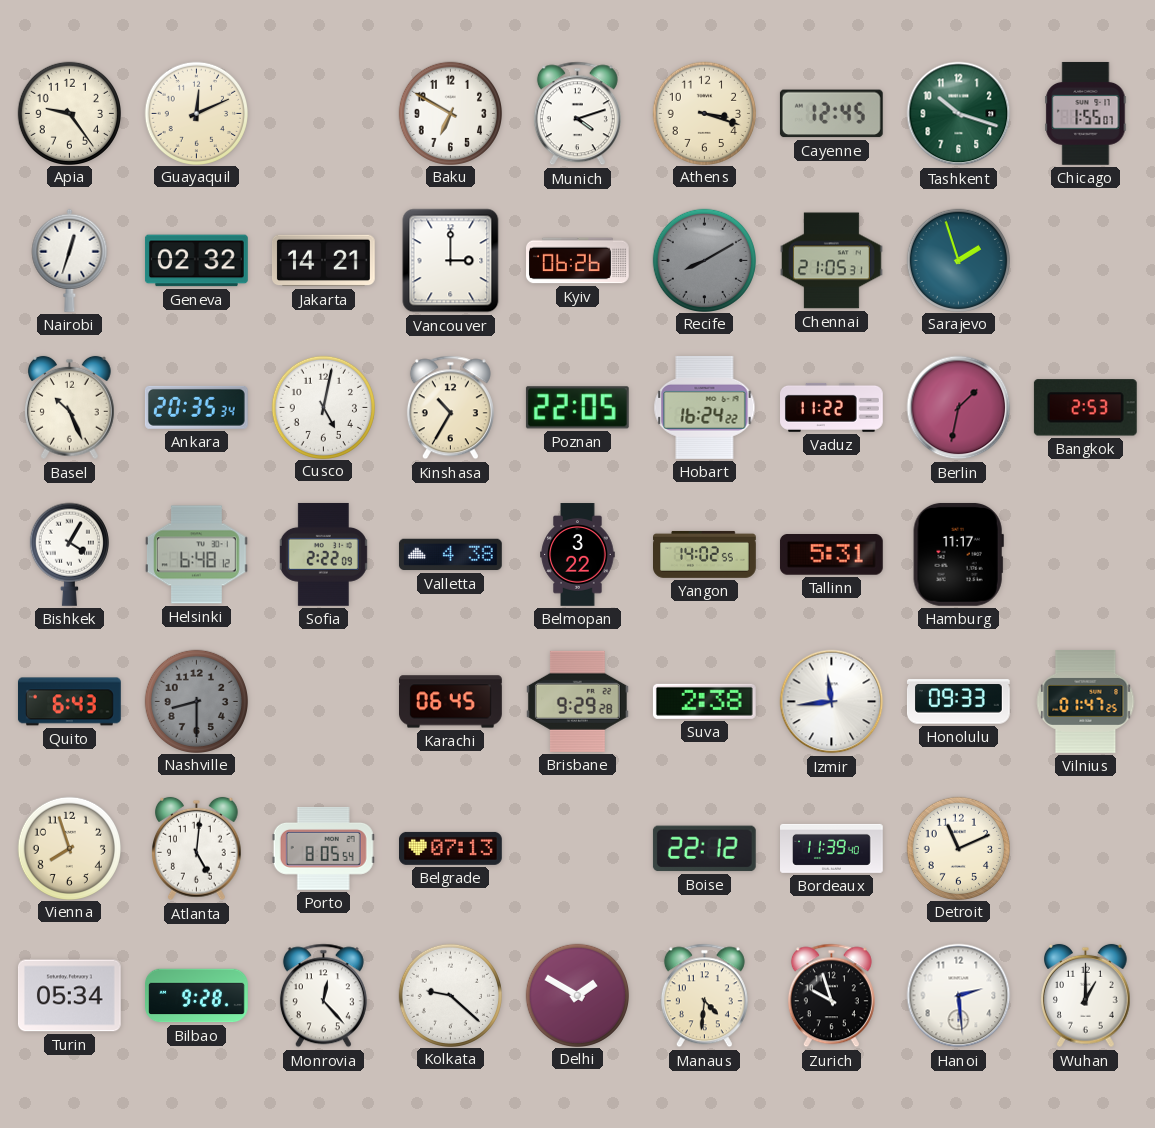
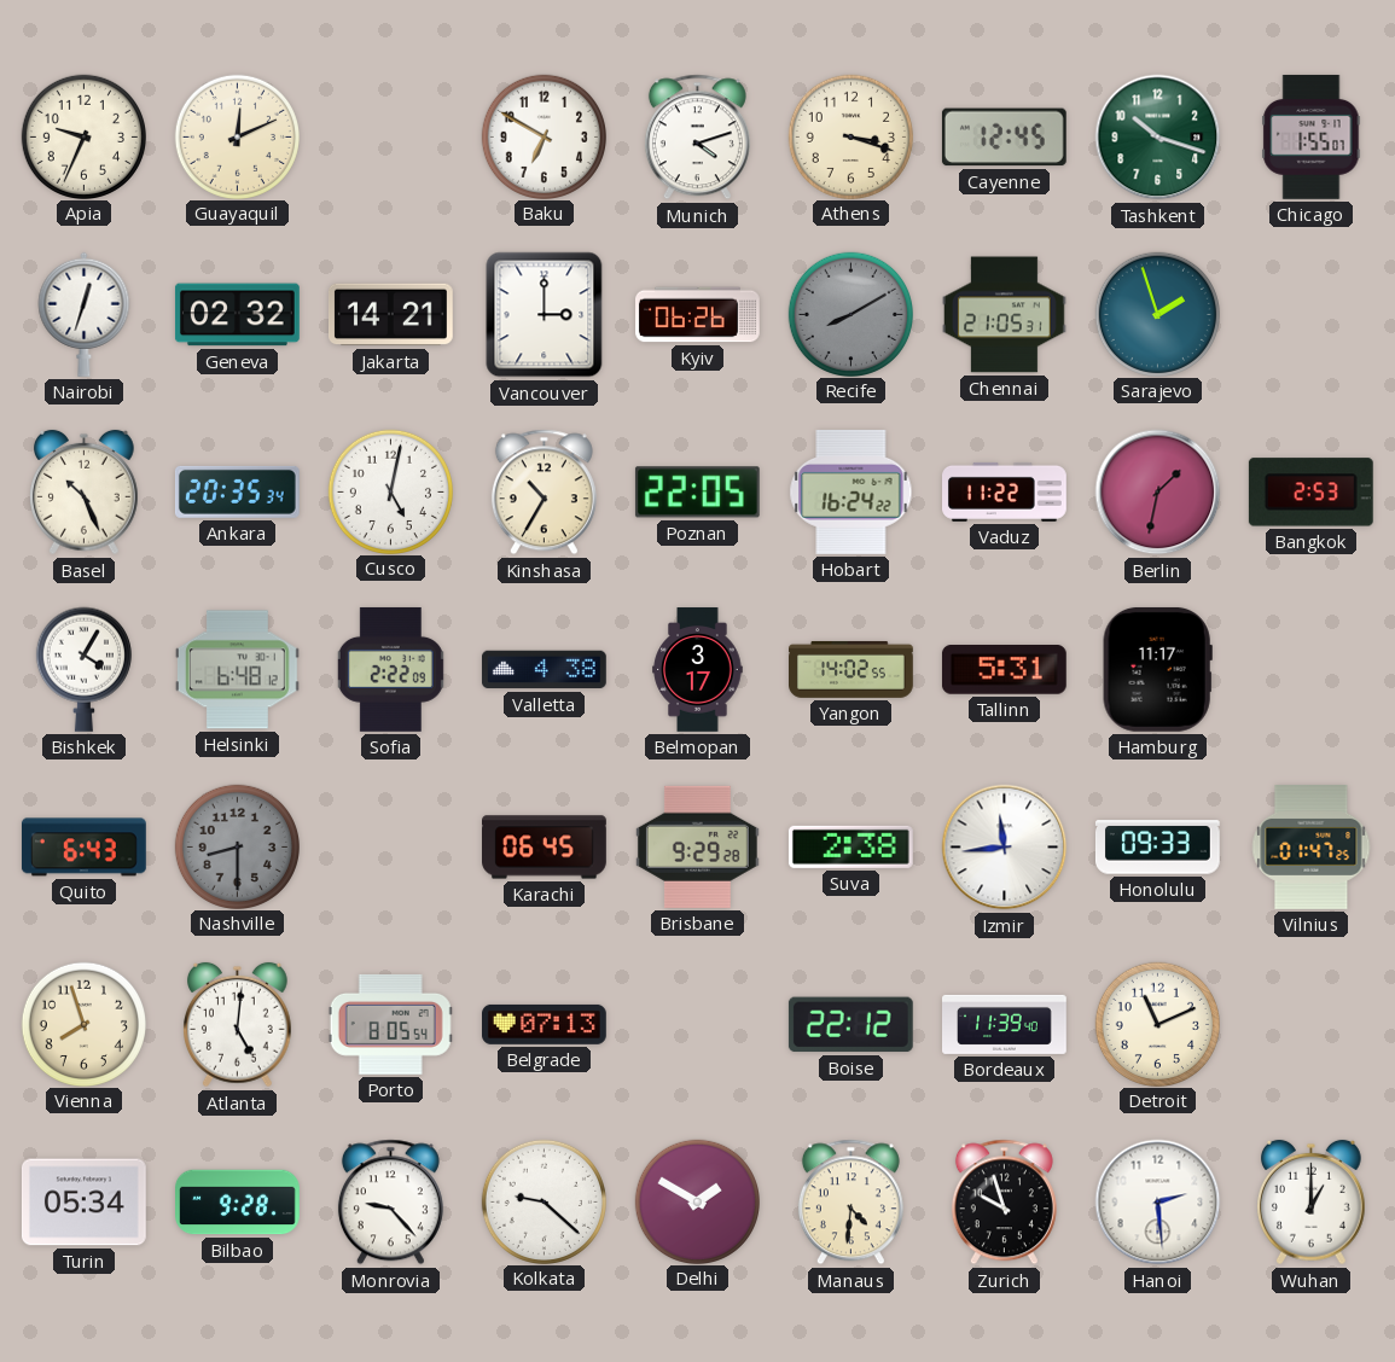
Apia: 9:24 -> 9:34 (83, 136)
Belmopan: 3:22 -> 3:17 (698, 670)
Monrovia: 12:23 -> 9:23 (390, 1203)
